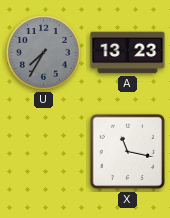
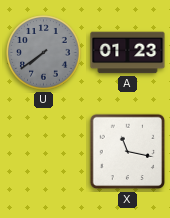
U: 7:35 -> 7:39 (44, 53)
A: 13:23 -> 01:23 (128, 53)
